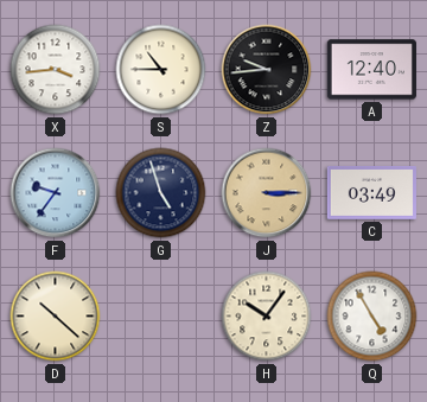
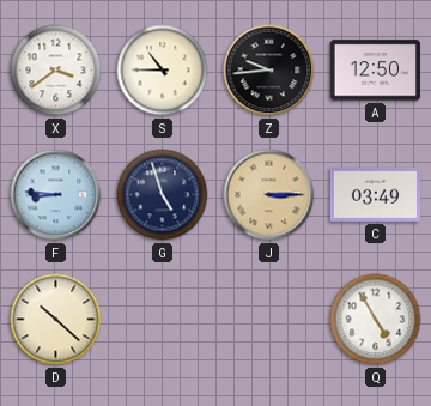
X: 3:44 -> 3:39 (56, 71)
A: 12:40 -> 12:50 (375, 71)
F: 9:36 -> 8:46 (56, 195)
H: 10:06 -> none (267, 317)
